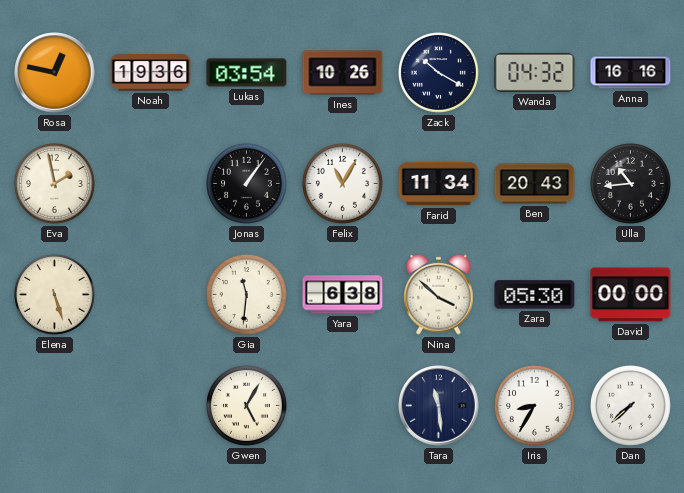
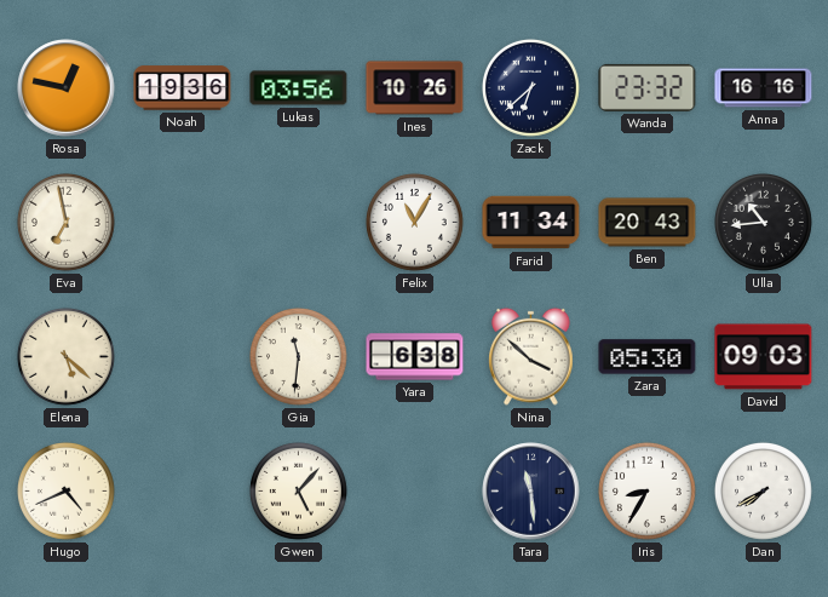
Lukas: 03:54 -> 03:56 (299, 88)
Zack: 10:20 -> 6:38 (530, 87)
Wanda: 04:32 -> 23:32 (648, 87)
Eva: 1:58 -> 6:58 (65, 222)
Jonas: 1:06 -> none (246, 183)
Elena: 5:27 -> 5:22 (65, 356)
David: 00:00 -> 09:03 (764, 357)
Hugo: none -> 4:41 (65, 490)
Gwen: 5:05 -> 5:07 (298, 490)
Dan: 7:38 -> 7:40 (763, 490)
